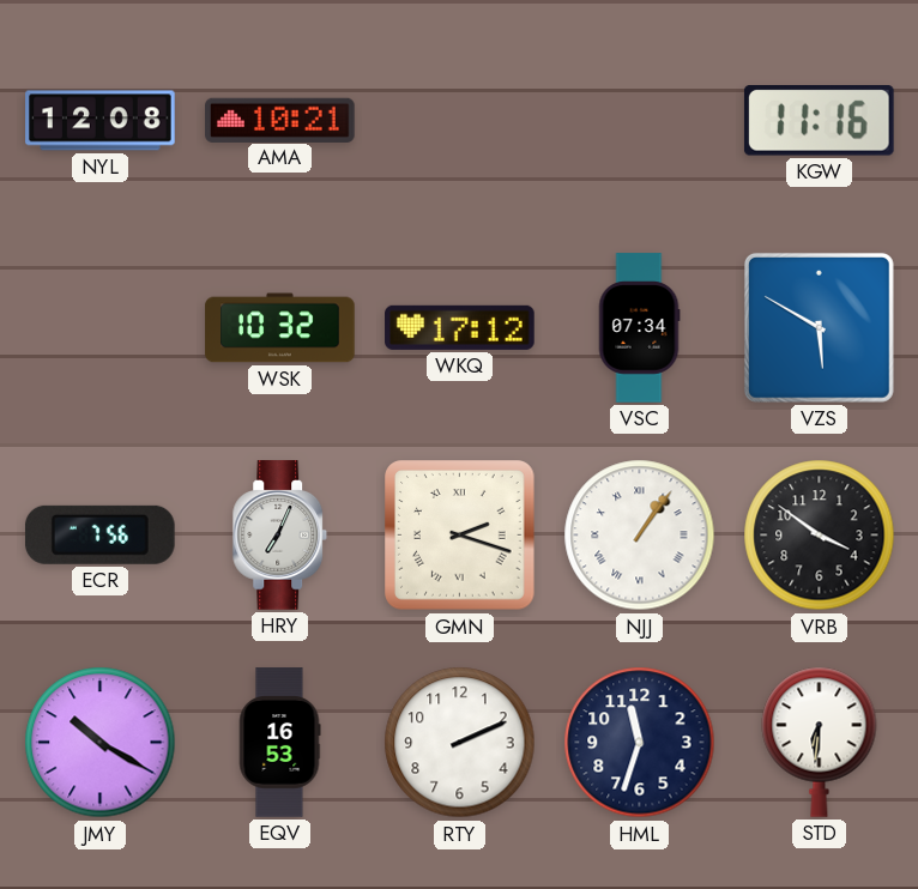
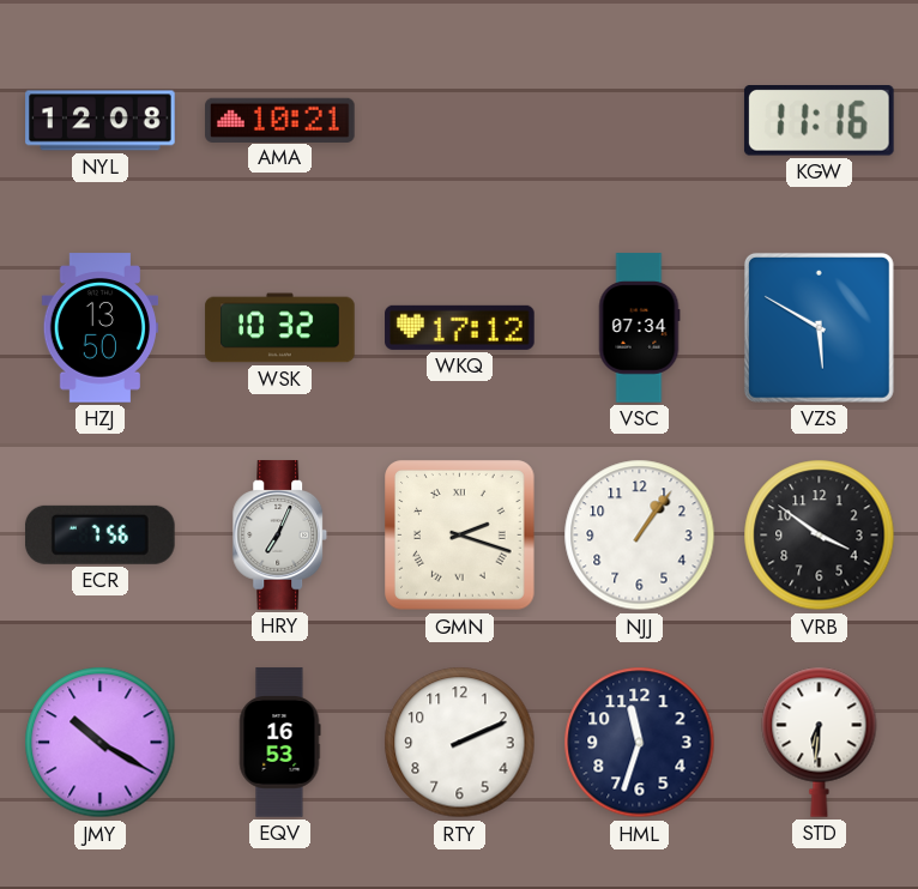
HZJ: none -> 13:50 (99, 328)
NJJ numerals: Roman -> Arabic (640, 536)
